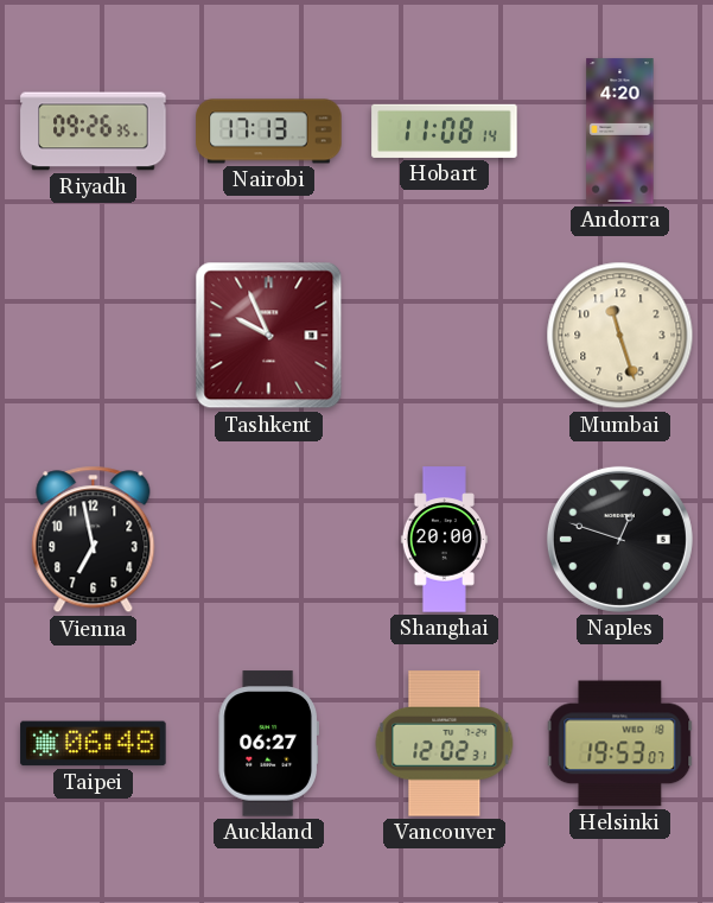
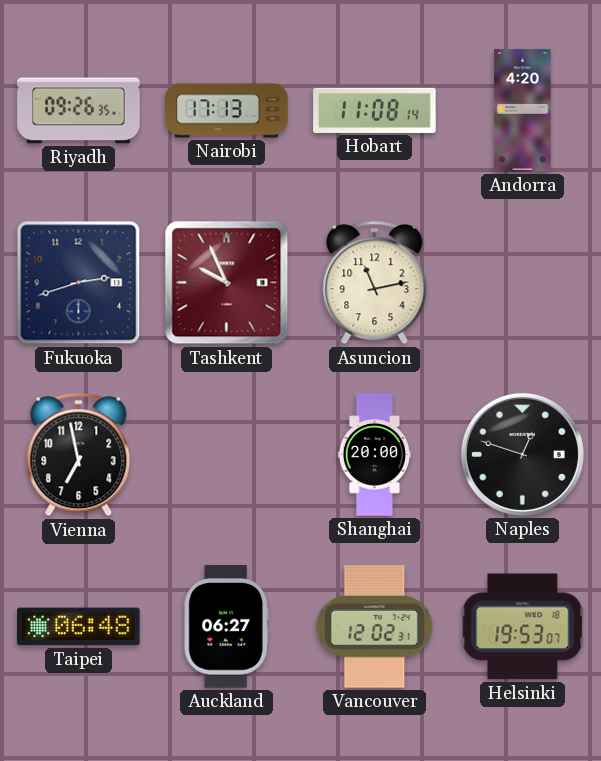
Fukuoka: none -> 2:42 (79, 283)
Asuncion: none -> 11:13 (375, 283)
Mumbai: 11:27 -> none (620, 336)
